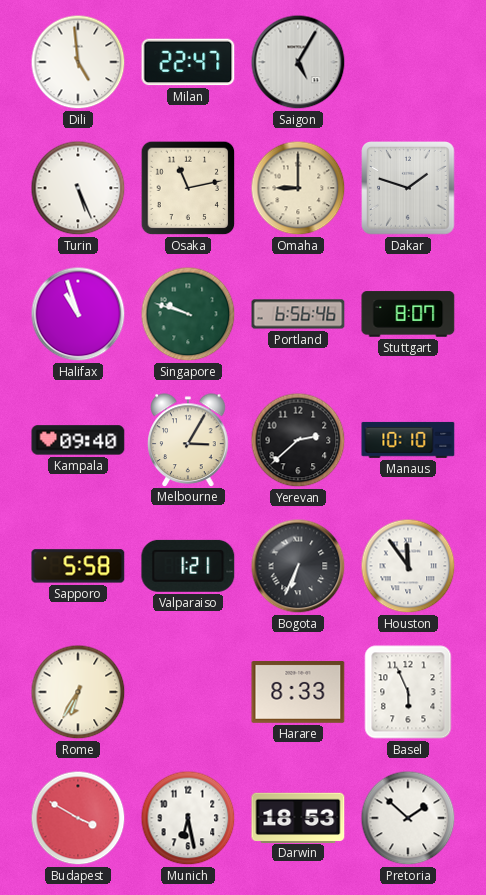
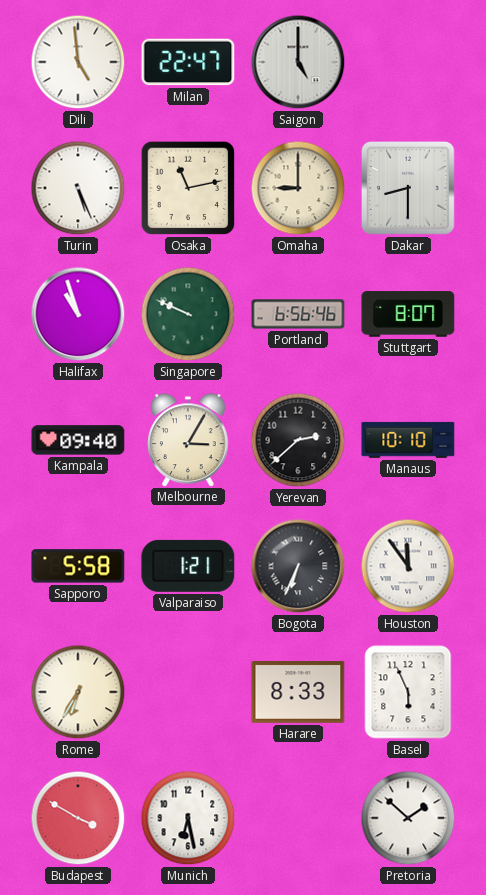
Saigon: 5:05 -> 5:00 (298, 62)
Dakar: 1:48 -> 8:30 (409, 189)
Singapore: 9:48 -> 9:49 (188, 314)
Darwin: 18:53 -> none (298, 817)
